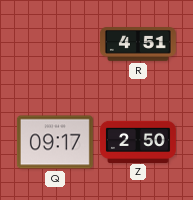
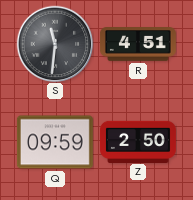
S: none -> 11:31 (55, 44)
Q: 09:17 -> 09:59 (55, 142)
